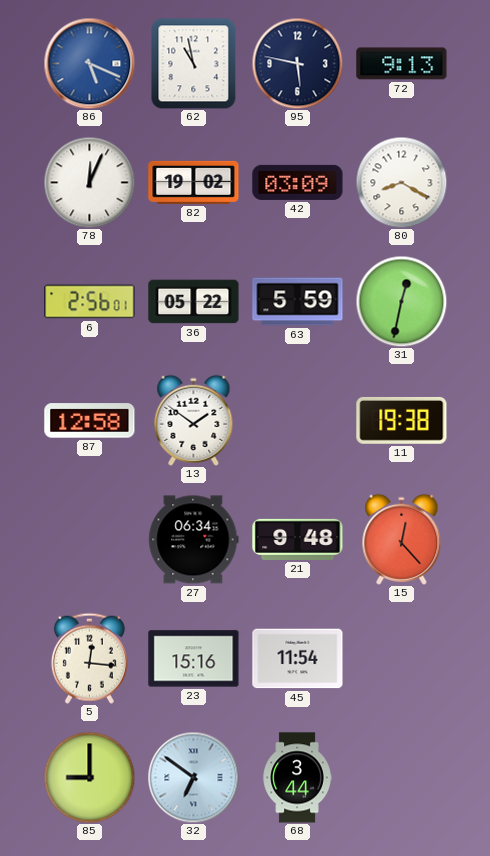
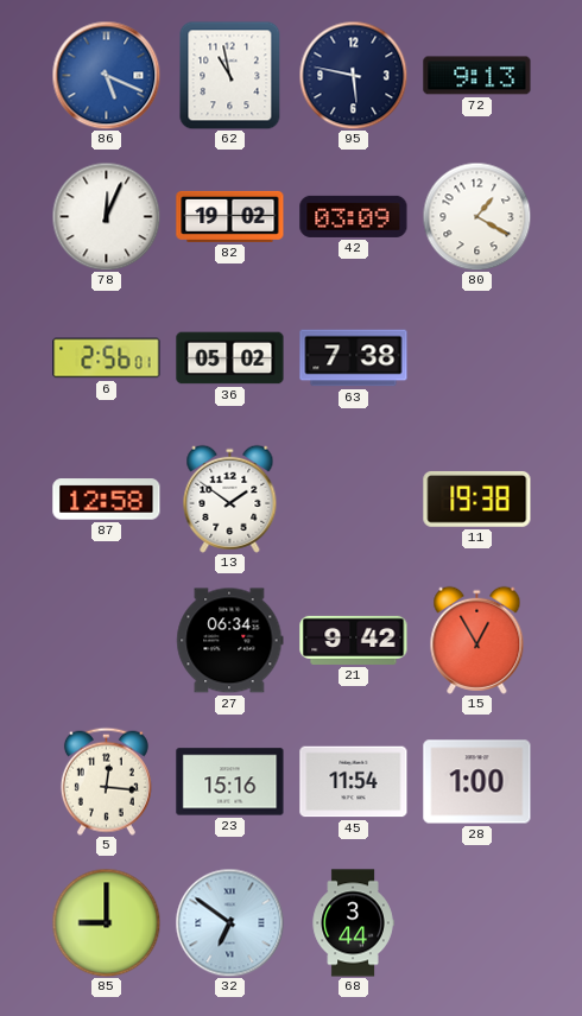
80: 8:20 -> 1:20 (476, 216)
36: 05:22 -> 05:02 (230, 358)
63: 5:59 -> 7:38 (354, 358)
31: 12:32 -> none (401, 301)
21: 9:48 -> 9:42 (354, 640)
15: 12:23 -> 12:55 (477, 640)
28: none -> 1:00 (477, 782)
